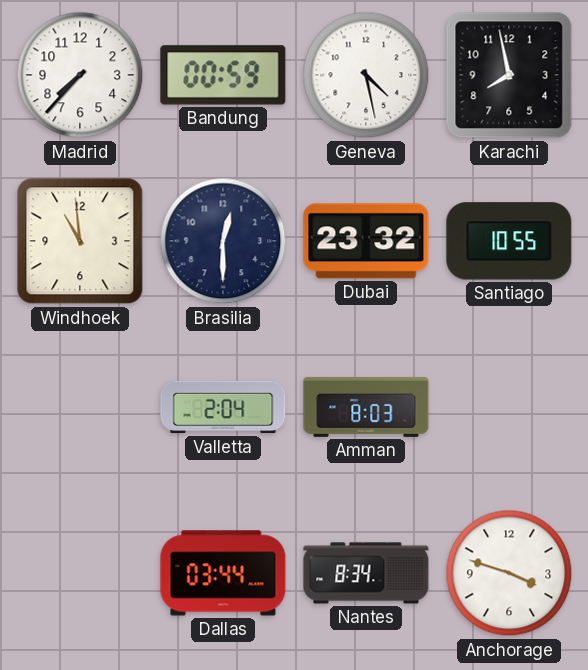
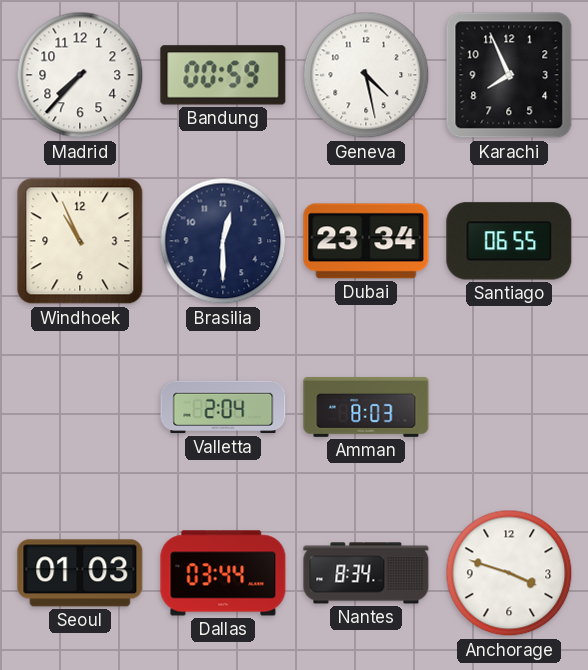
Karachi: 7:58 -> 7:56 (509, 75)
Windhoek: 10:59 -> 10:56 (80, 241)
Dubai: 23:32 -> 23:34 (366, 241)
Santiago: 10:55 -> 06:55 (509, 241)
Seoul: none -> 01:03 (80, 573)
